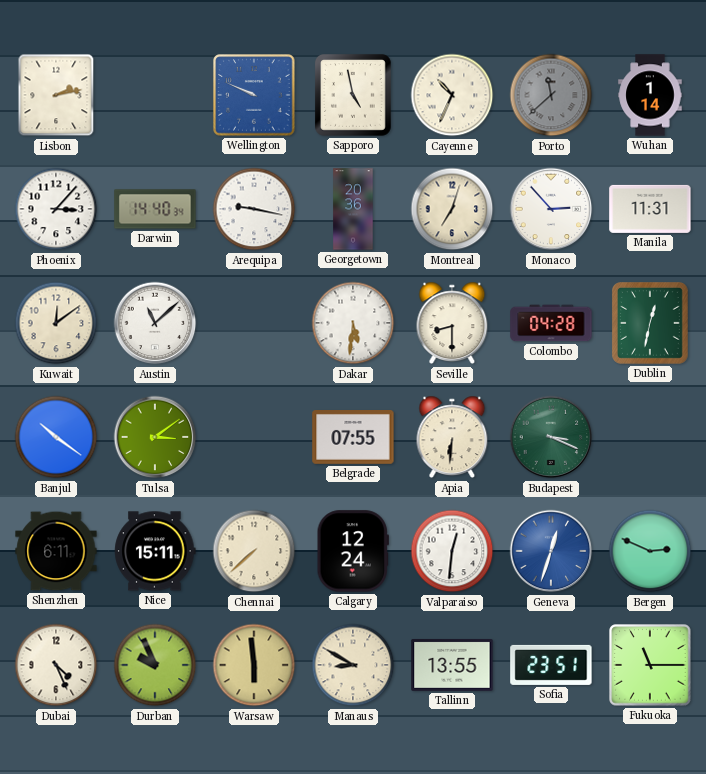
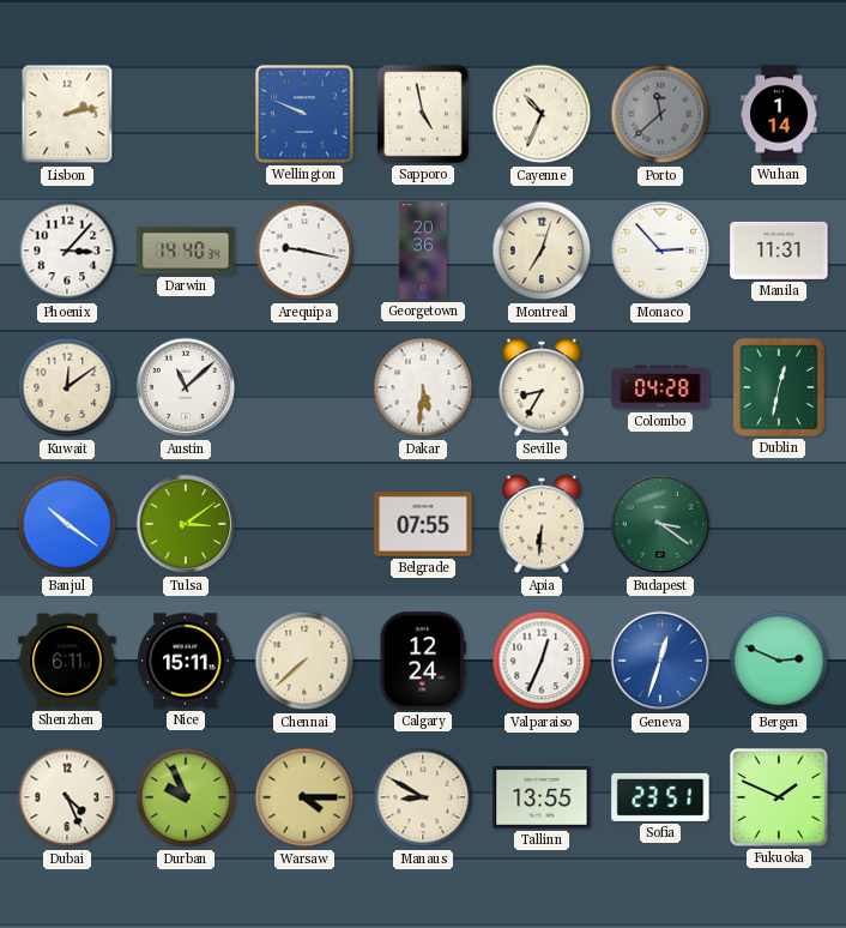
Seville: 8:30 -> 8:35 (542, 387)
Budapest: 3:19 -> 3:21 (660, 524)
Valparaiso: 12:31 -> 12:34 (542, 661)
Warsaw: 5:59 -> 4:15 (304, 797)
Fukuoka: 11:15 -> 1:49 (779, 797)
